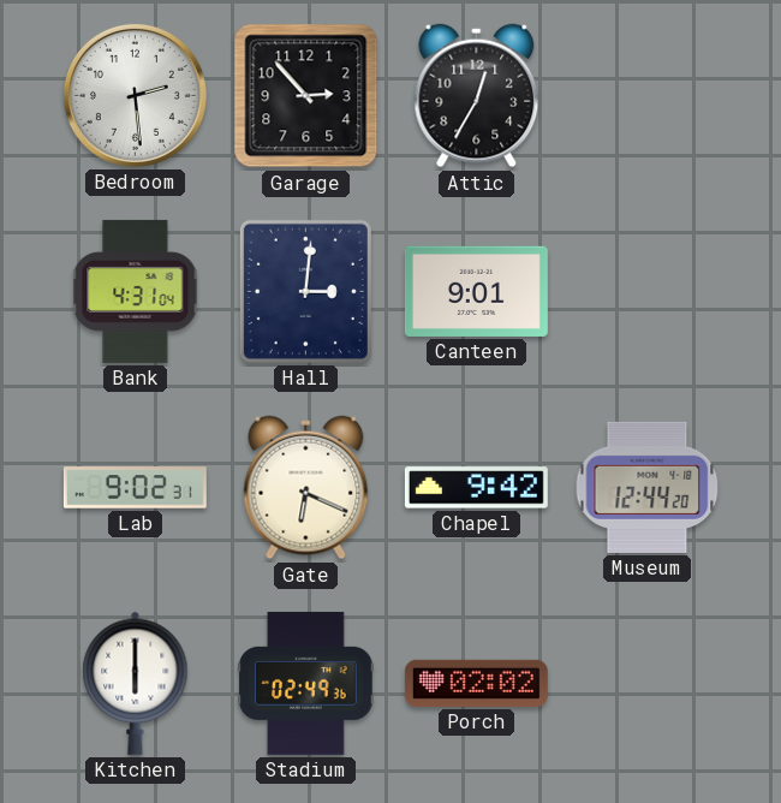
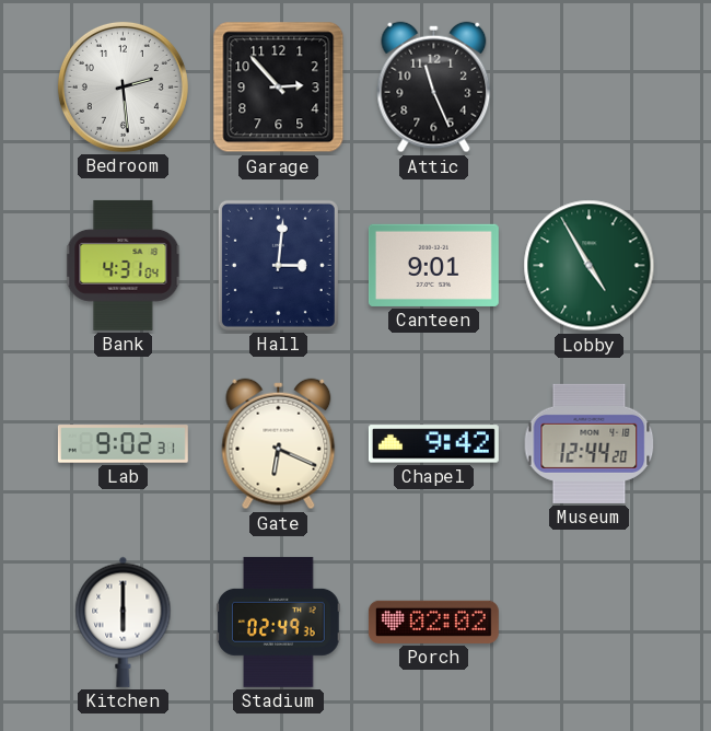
Attic: 12:35 -> 11:26 (434, 88)
Lobby: none -> 4:55 (590, 266)
